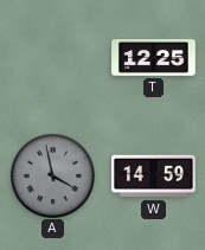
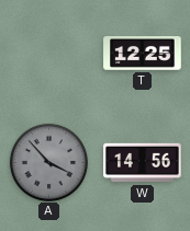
A: 3:58 -> 3:53 (48, 162)
W: 14:59 -> 14:56 (143, 163)
